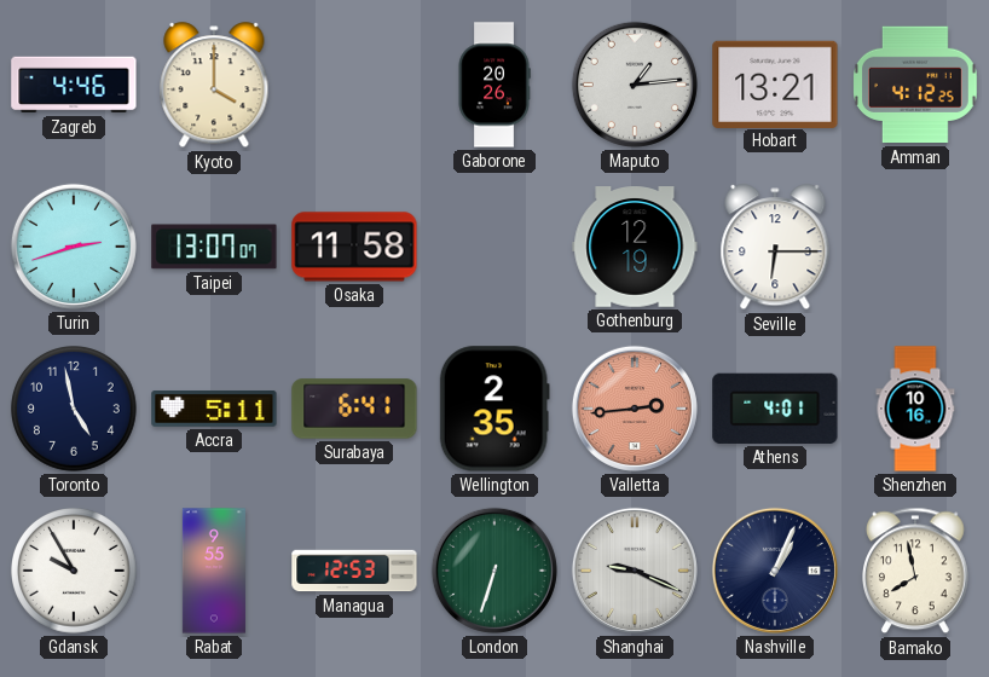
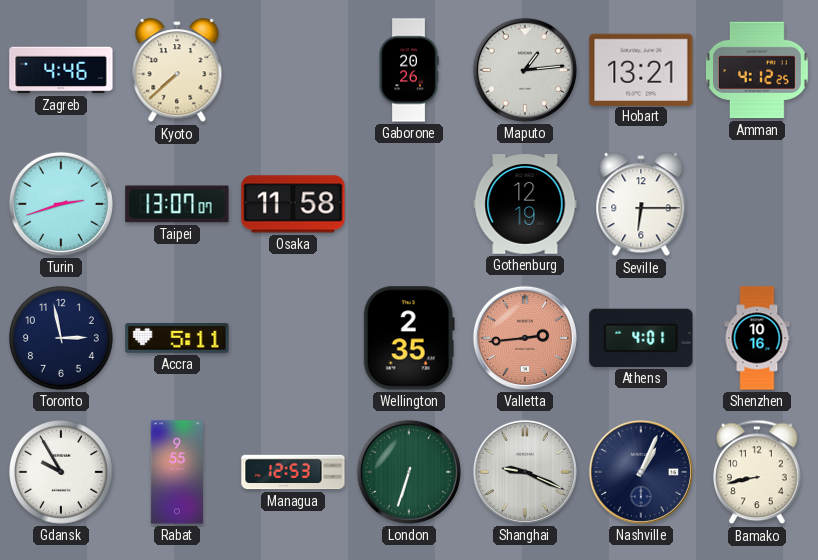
Kyoto: 4:00 -> 7:38 (177, 71)
Toronto: 4:58 -> 2:58 (62, 339)
Surabaya: 6:41 -> none (354, 409)
Bamako: 7:58 -> 8:43 (758, 472)
